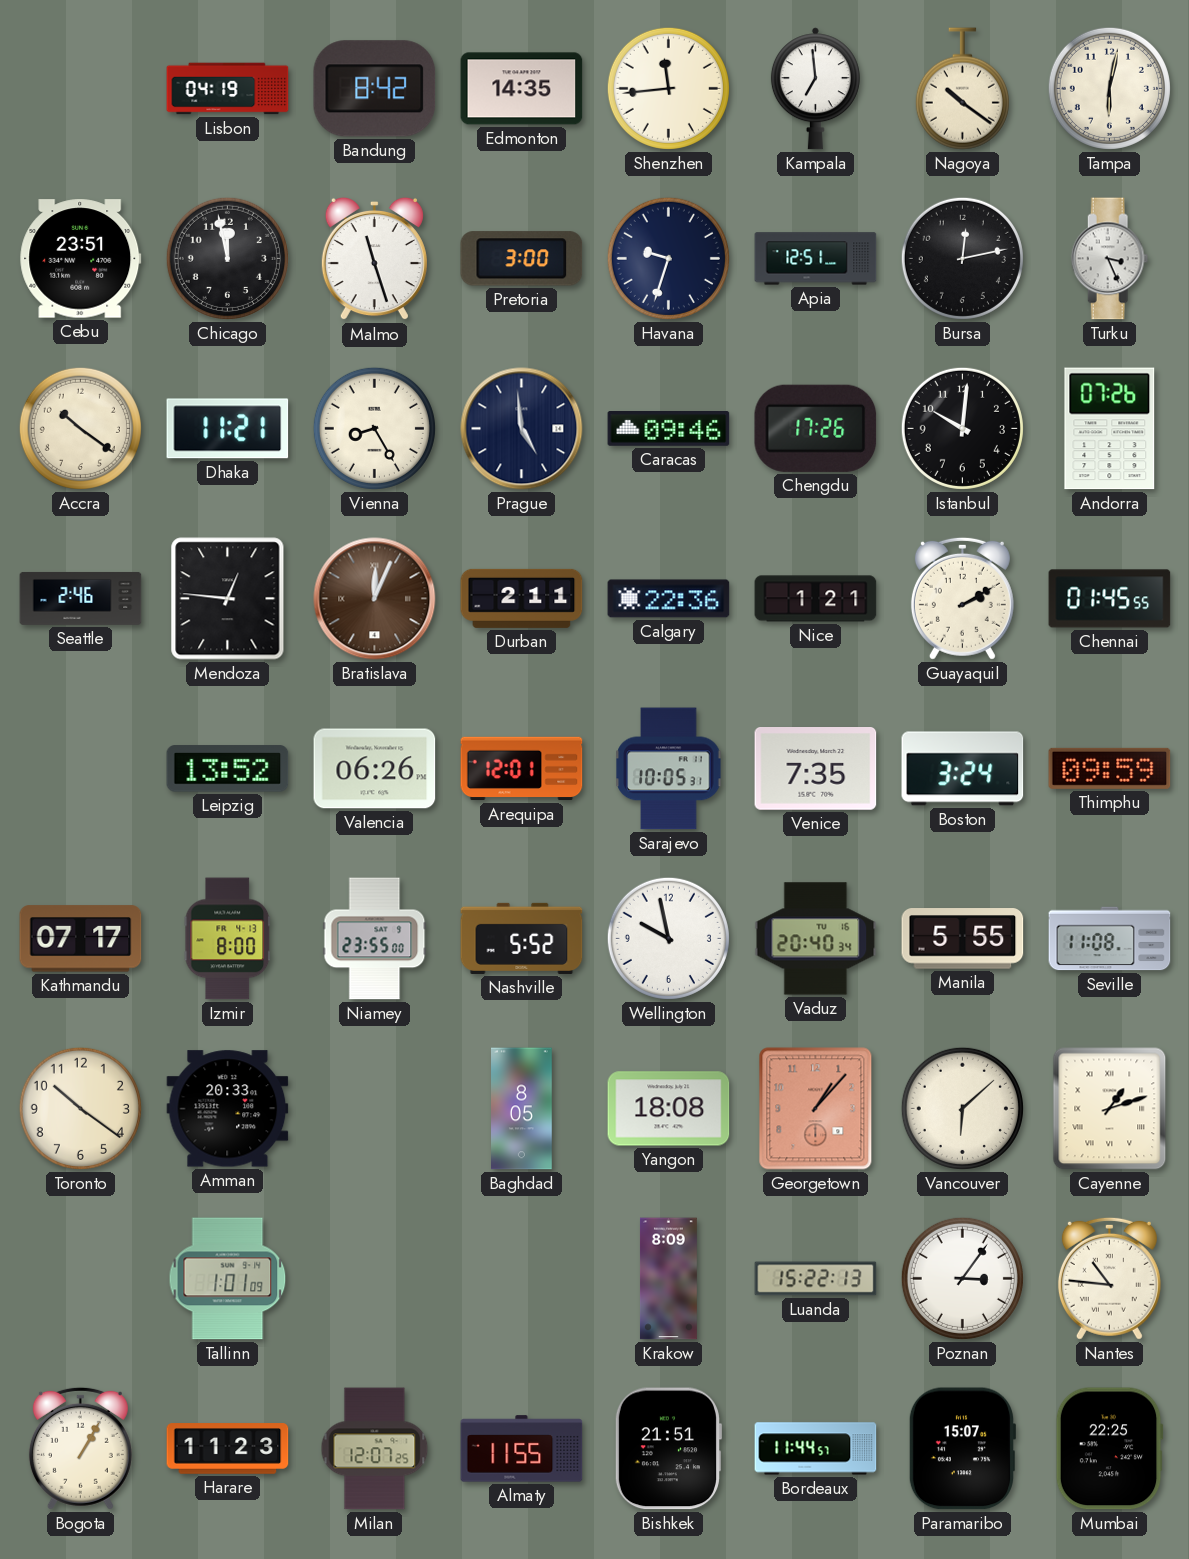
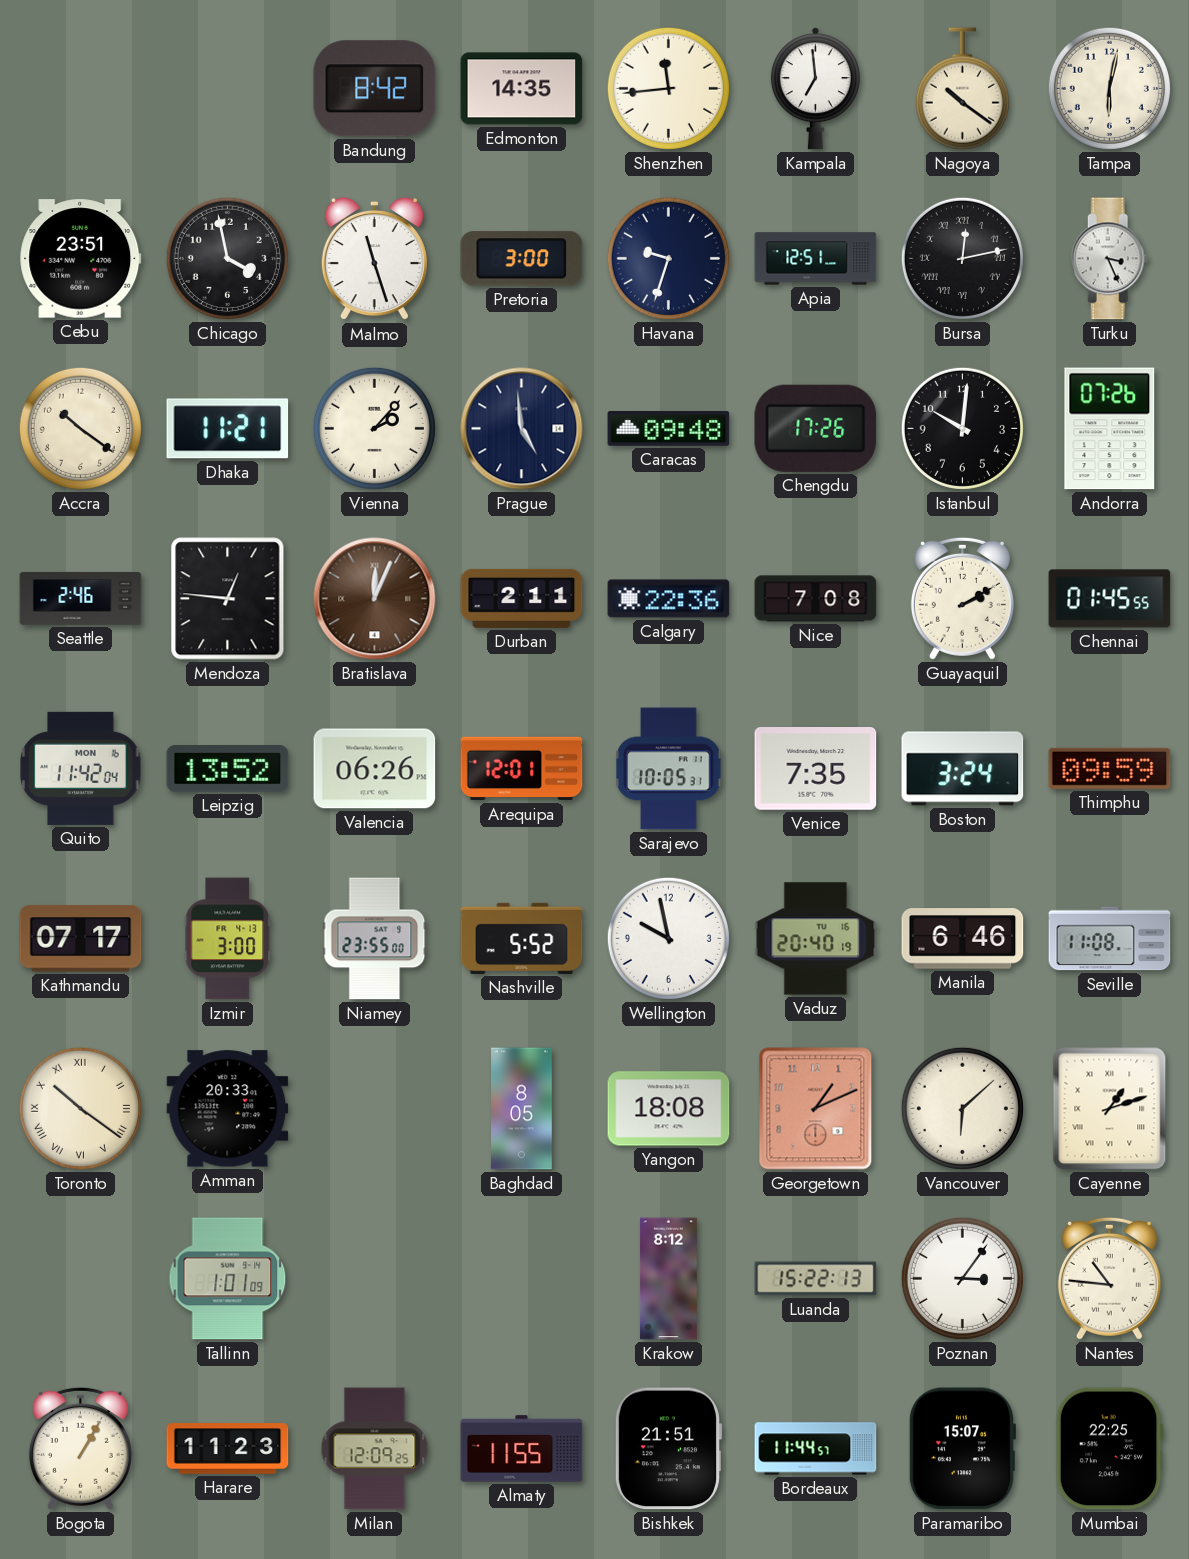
Lisbon: 04:19 -> none (228, 89)
Chicago: 11:58 -> 3:58 (227, 258)
Bursa numerals: Arabic -> Roman (962, 258)
Vienna: 8:25 -> 2:07 (374, 428)
Caracas: 09:46 -> 09:48 (669, 429)
Nice: 1:21 -> 7:08 (816, 599)
Quito: none -> 11:42 (81, 768)
Izmir: 8:00 -> 3:00 (228, 939)
Vaduz: 20:40:34 -> 20:40:19 (816, 939)
Manila: 5:55 -> 6:46 (963, 939)
Toronto numerals: Arabic -> Roman (80, 1108)
Georgetown: 1:07 -> 1:11 (816, 1109)
Krakow: 8:09 -> 8:12 (668, 1279)
Milan: 12:07 -> 12:09 (375, 1449)
